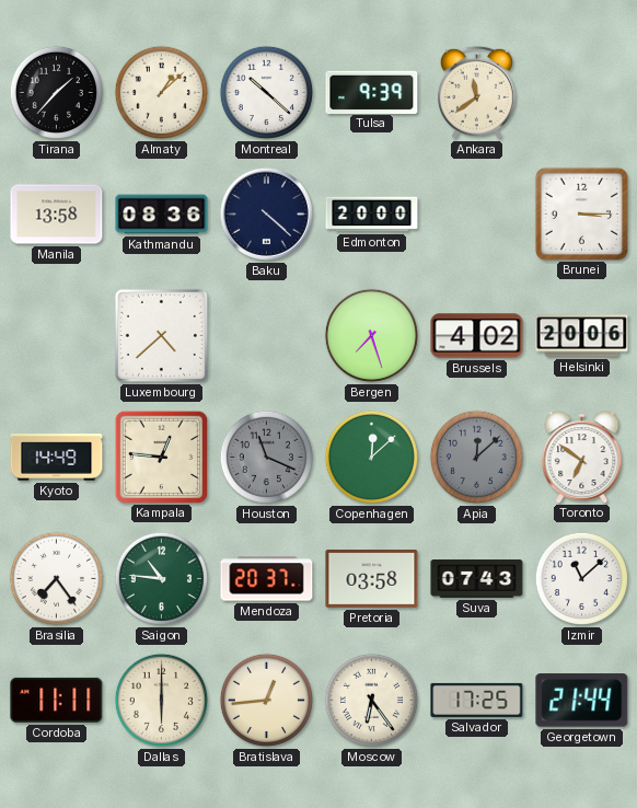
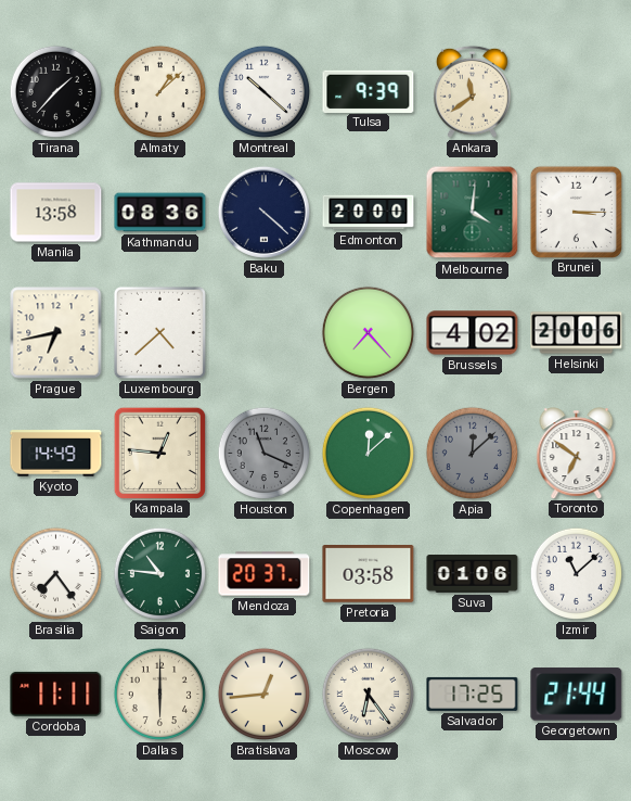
Melbourne: none -> 4:01 (473, 213)
Prague: none -> 6:43 (56, 333)
Bergen: 7:27 -> 7:23 (368, 332)
Suva: 07:43 -> 01:06 (473, 574)
